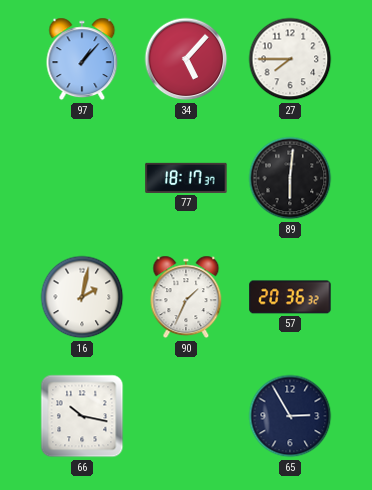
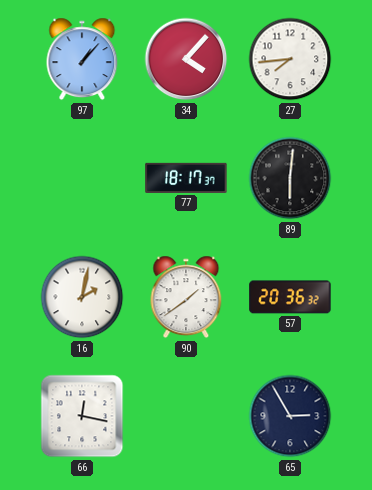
34: 5:07 -> 4:07 (186, 59)
27: 7:45 -> 7:44 (290, 59)
90: 1:34 -> 1:39 (186, 297)
66: 10:17 -> 12:17 (82, 416)
